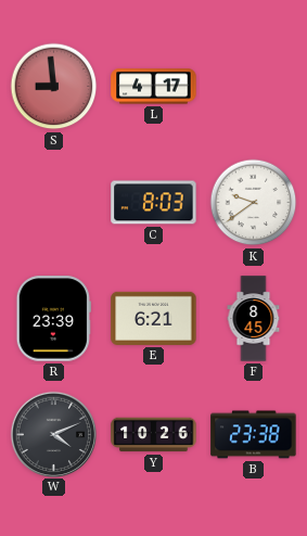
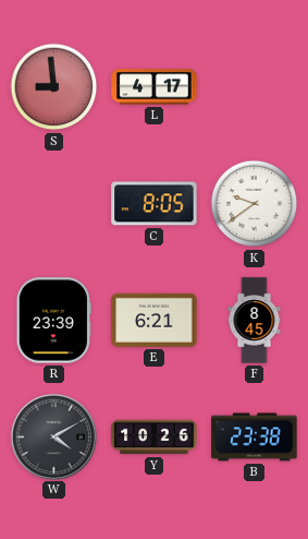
C: 8:03 -> 8:05 (155, 204)
W: 4:11 -> 4:10 (53, 436)
